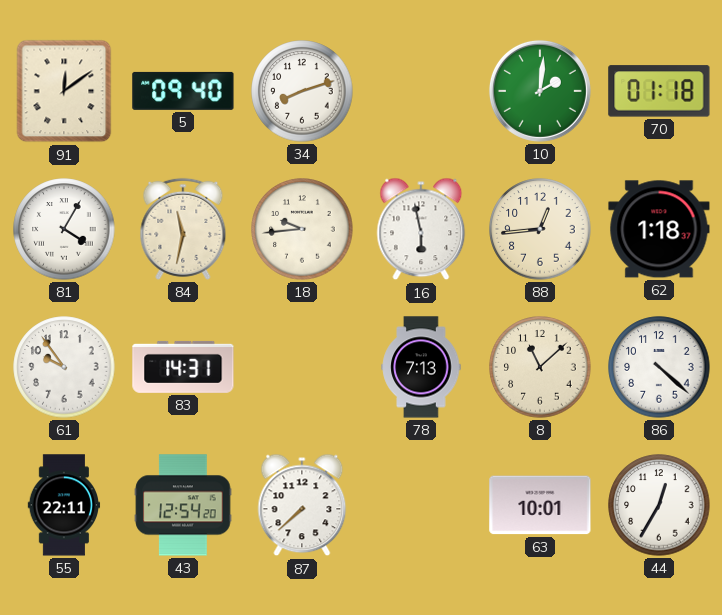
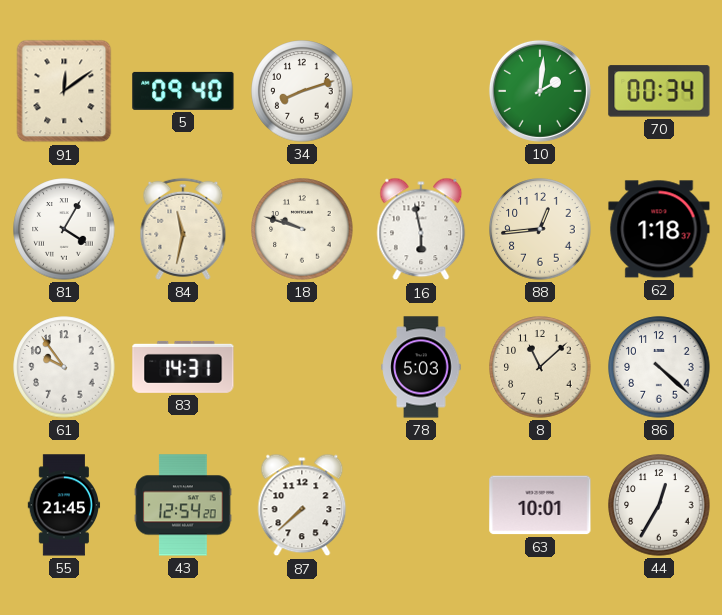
70: 01:18 -> 00:34 (659, 91)
18: 9:44 -> 9:48 (302, 229)
78: 7:13 -> 5:03 (421, 367)
55: 22:11 -> 21:45 (64, 505)
